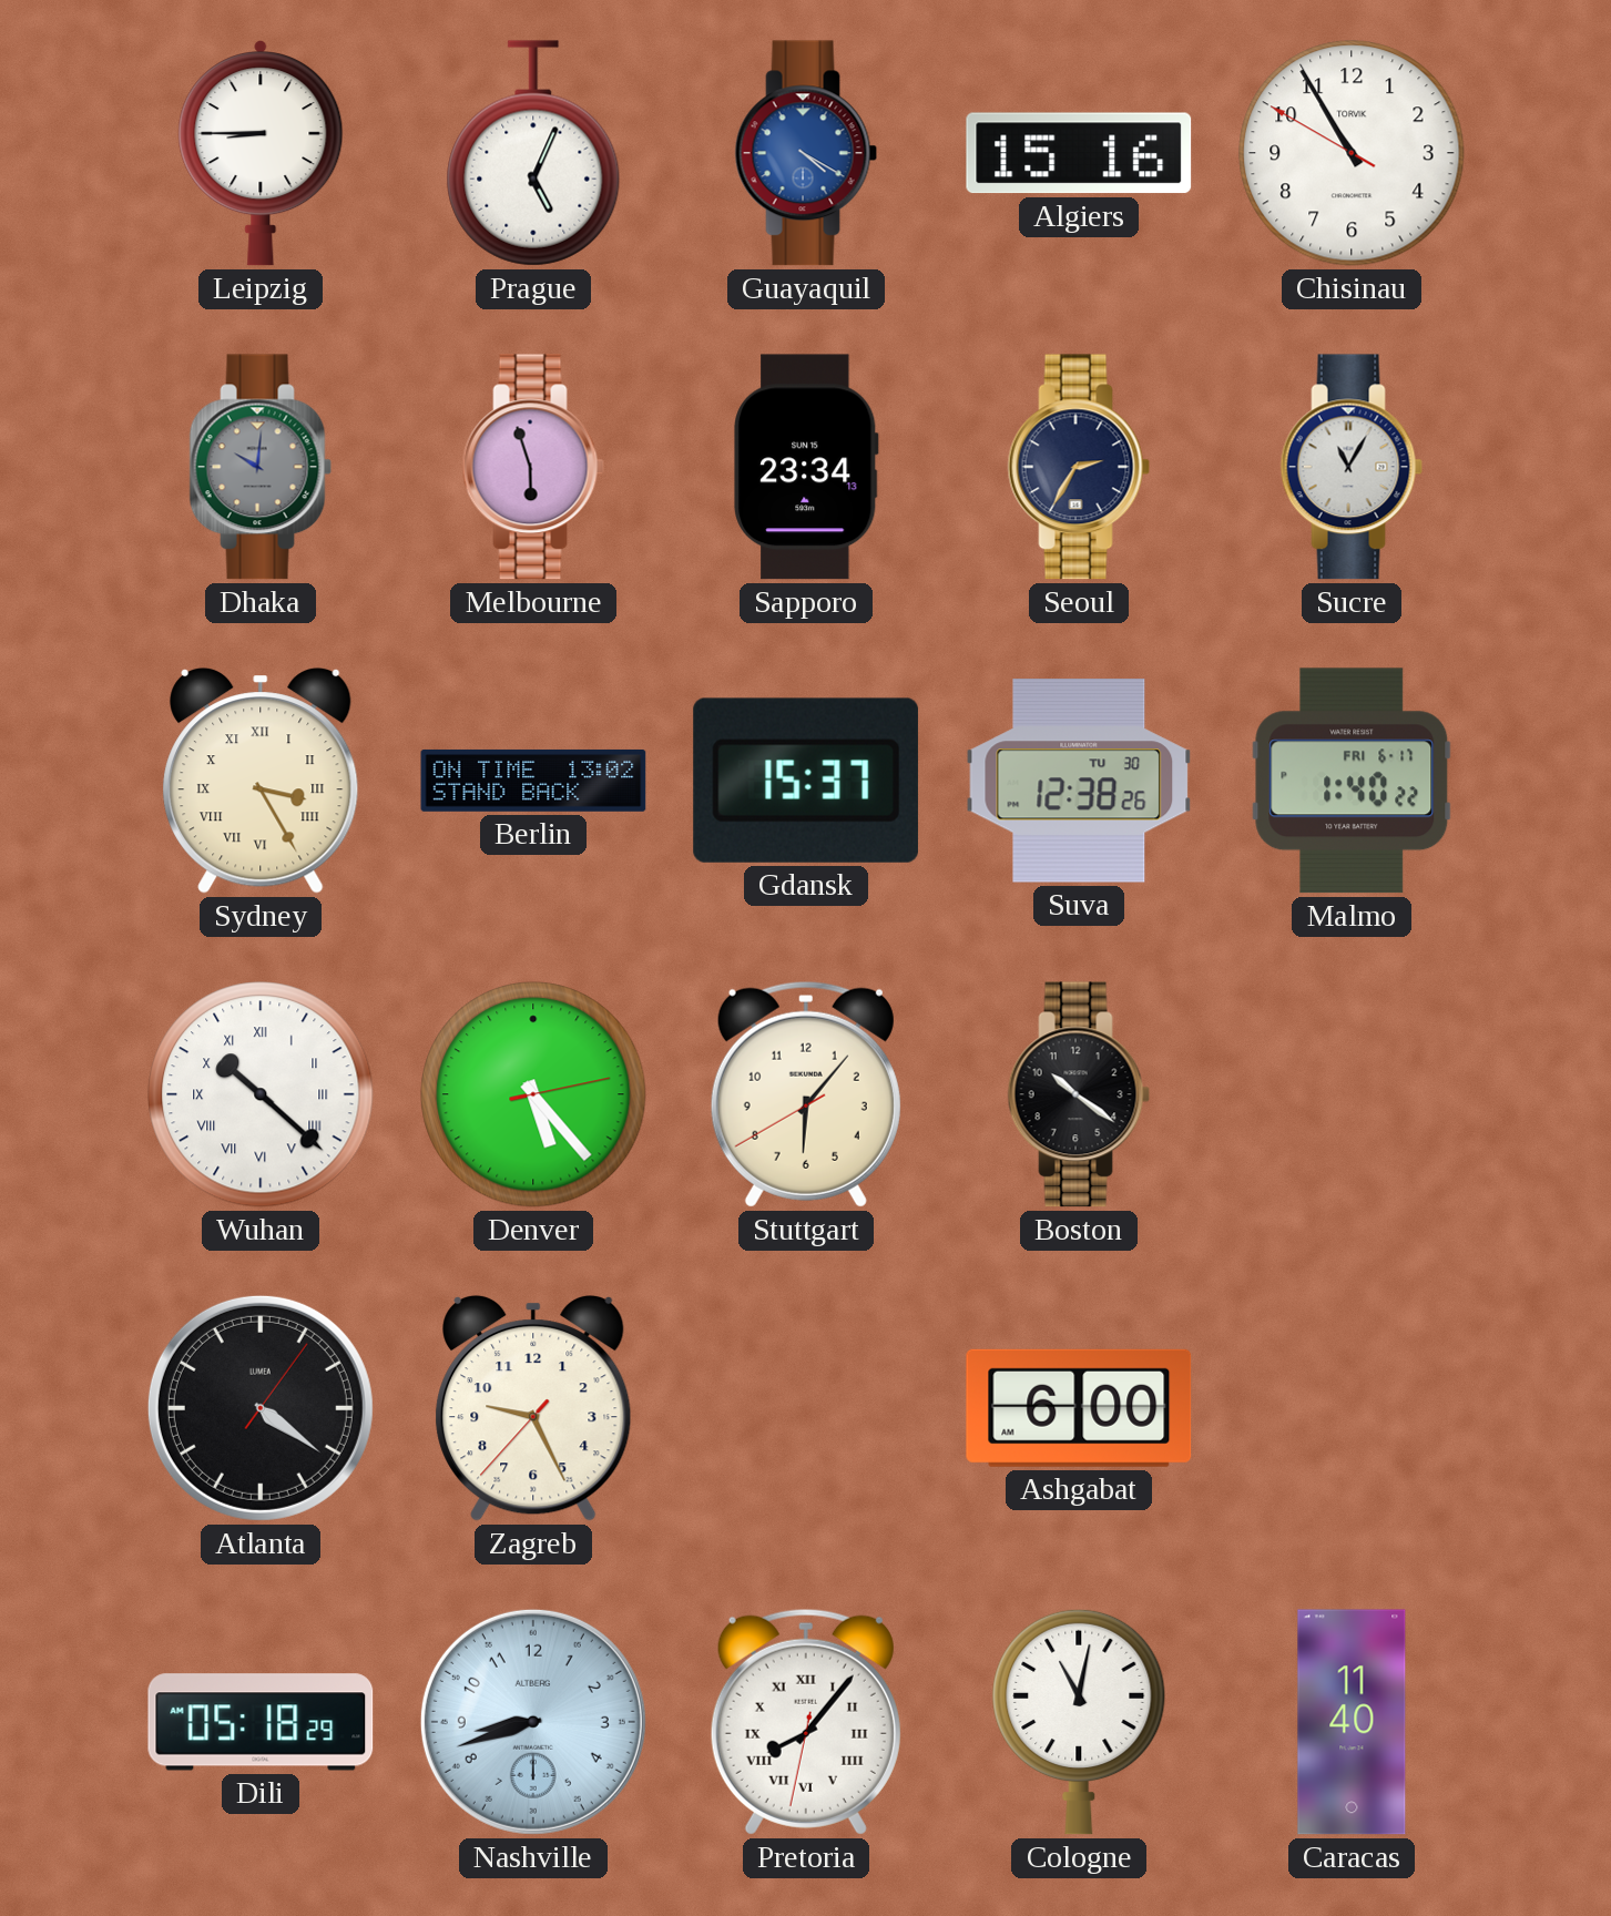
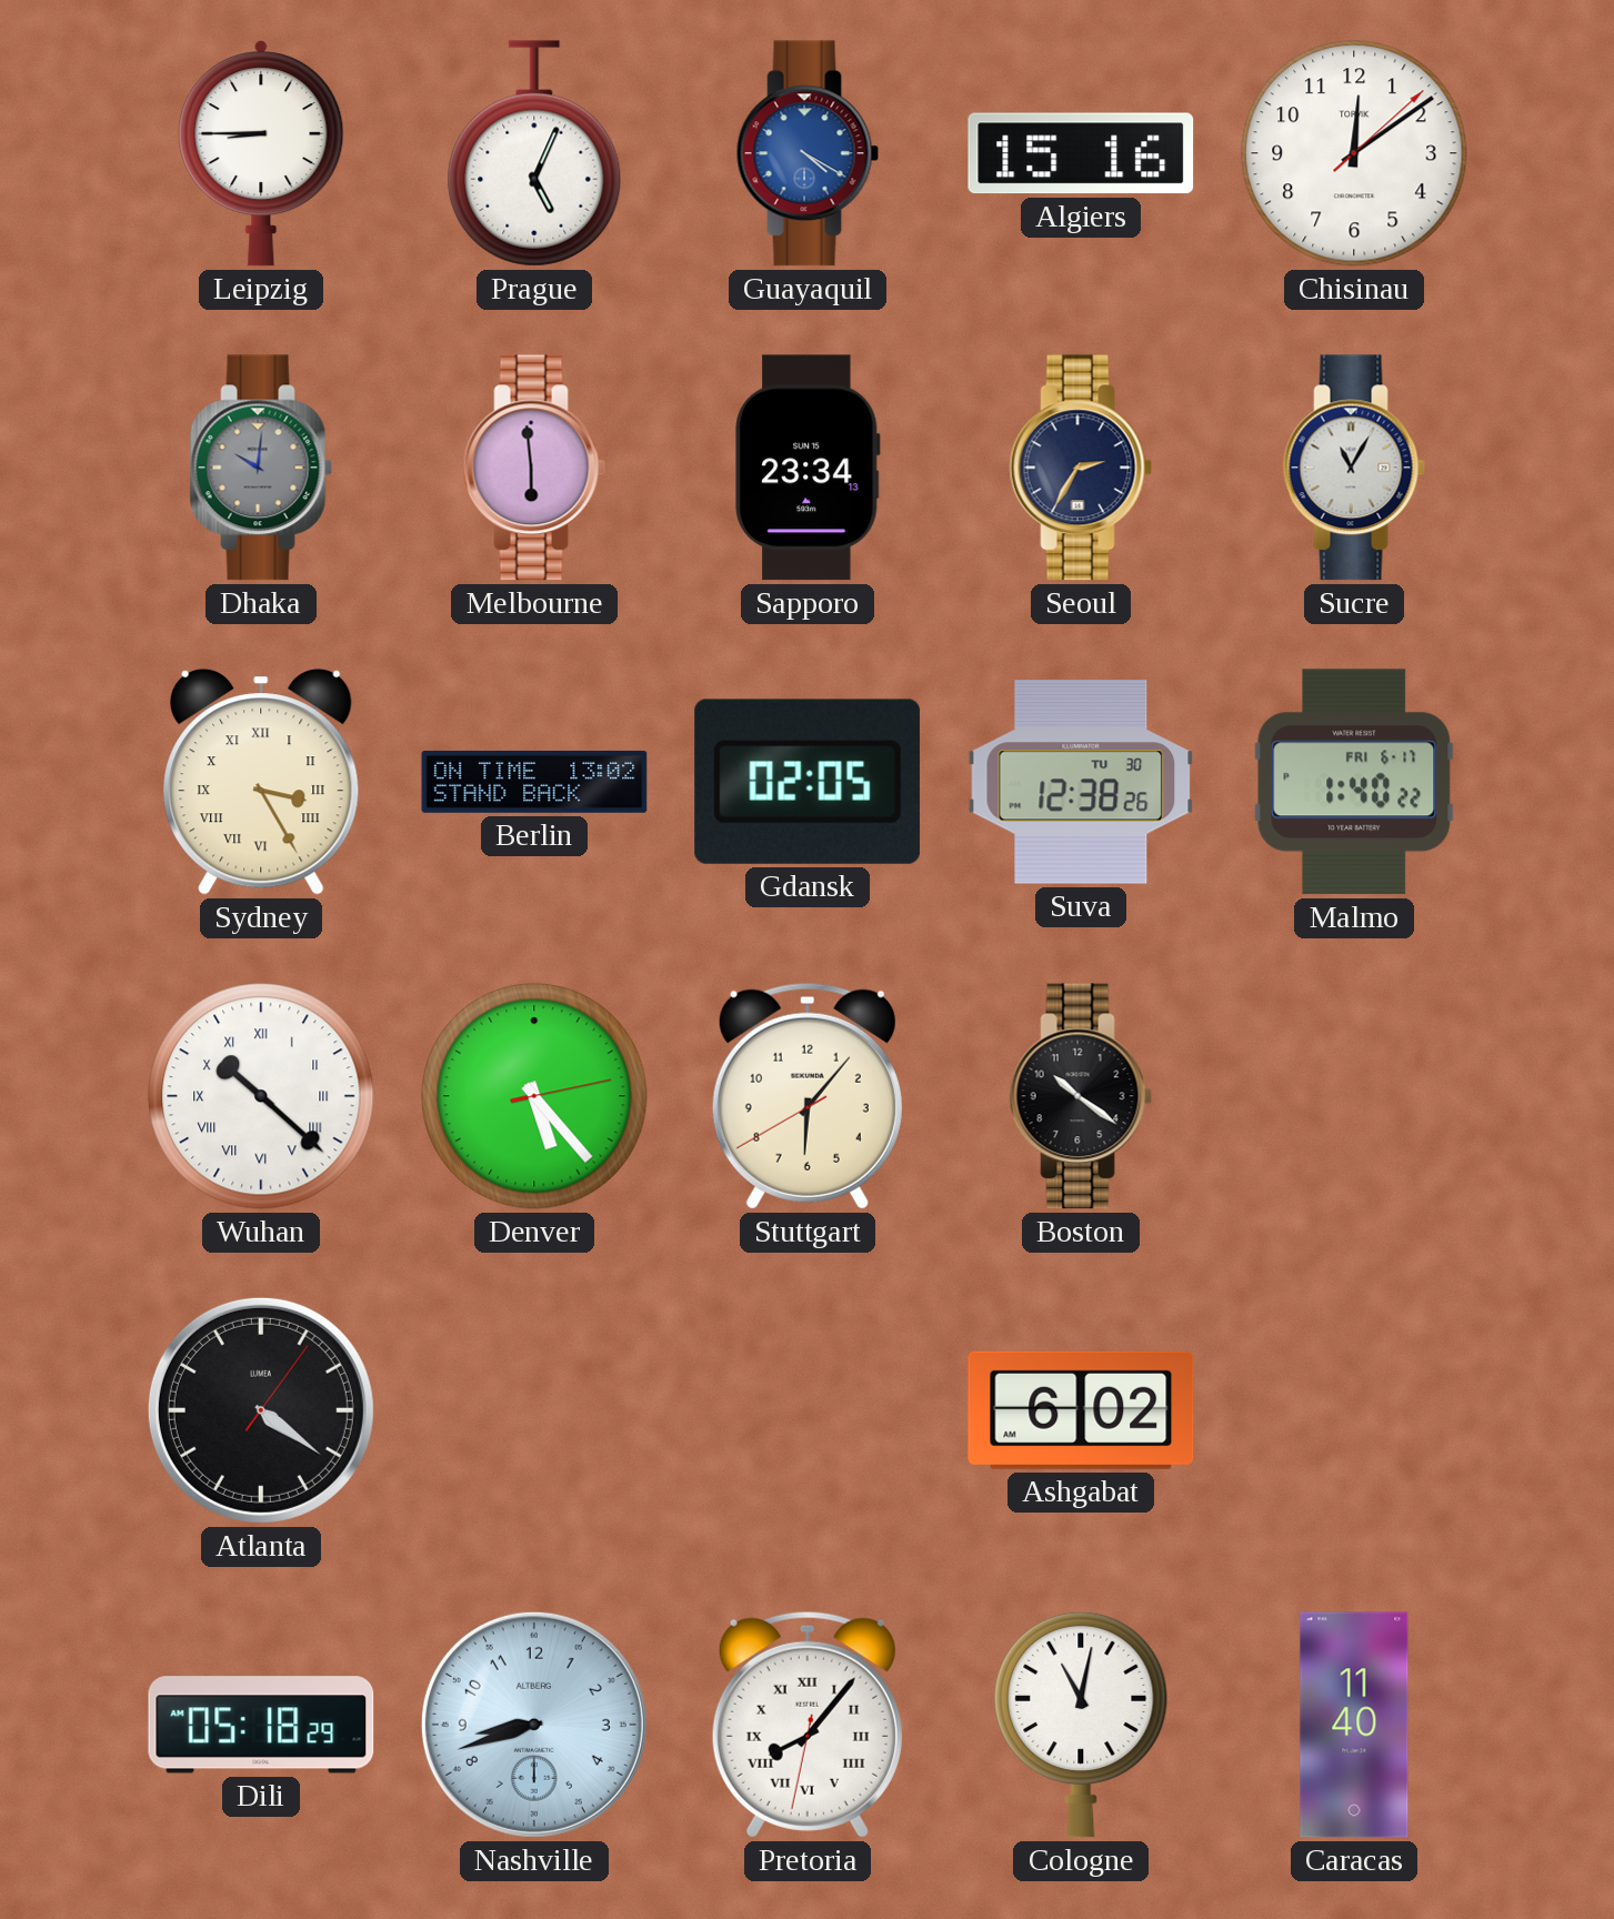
Chisinau: 10:54 -> 12:09 (1354, 153)
Melbourne: 5:57 -> 5:59 (534, 468)
Gdansk: 15:37 -> 02:05 (808, 782)
Zagreb: 9:25 -> none (533, 1408)
Ashgabat: 6:00 -> 6:02 (1081, 1410)
